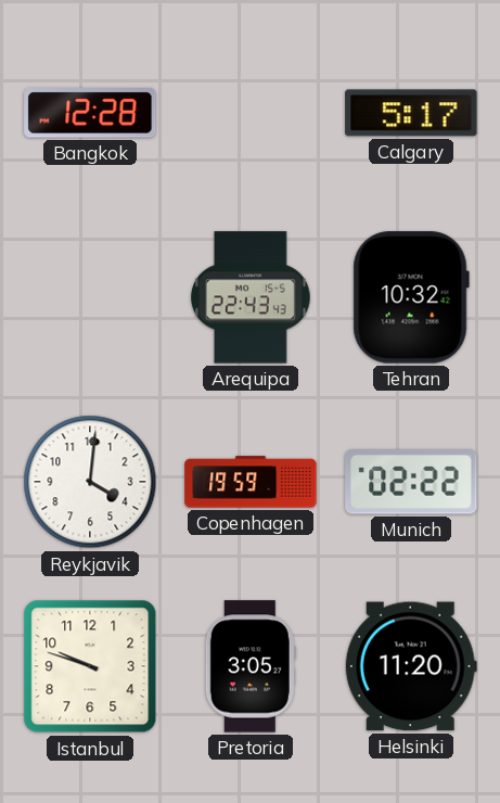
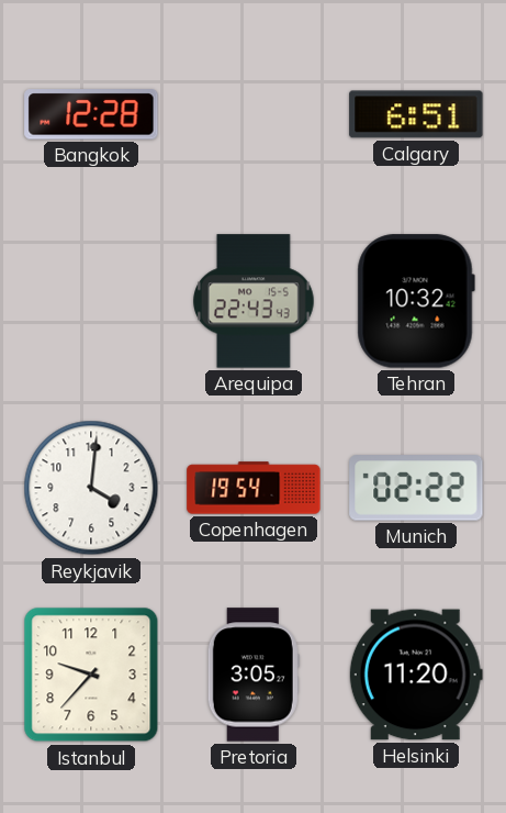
Calgary: 5:17 -> 6:51 (416, 114)
Copenhagen: 19:59 -> 19:54 (254, 488)
Istanbul: 9:48 -> 9:37 (91, 675)
